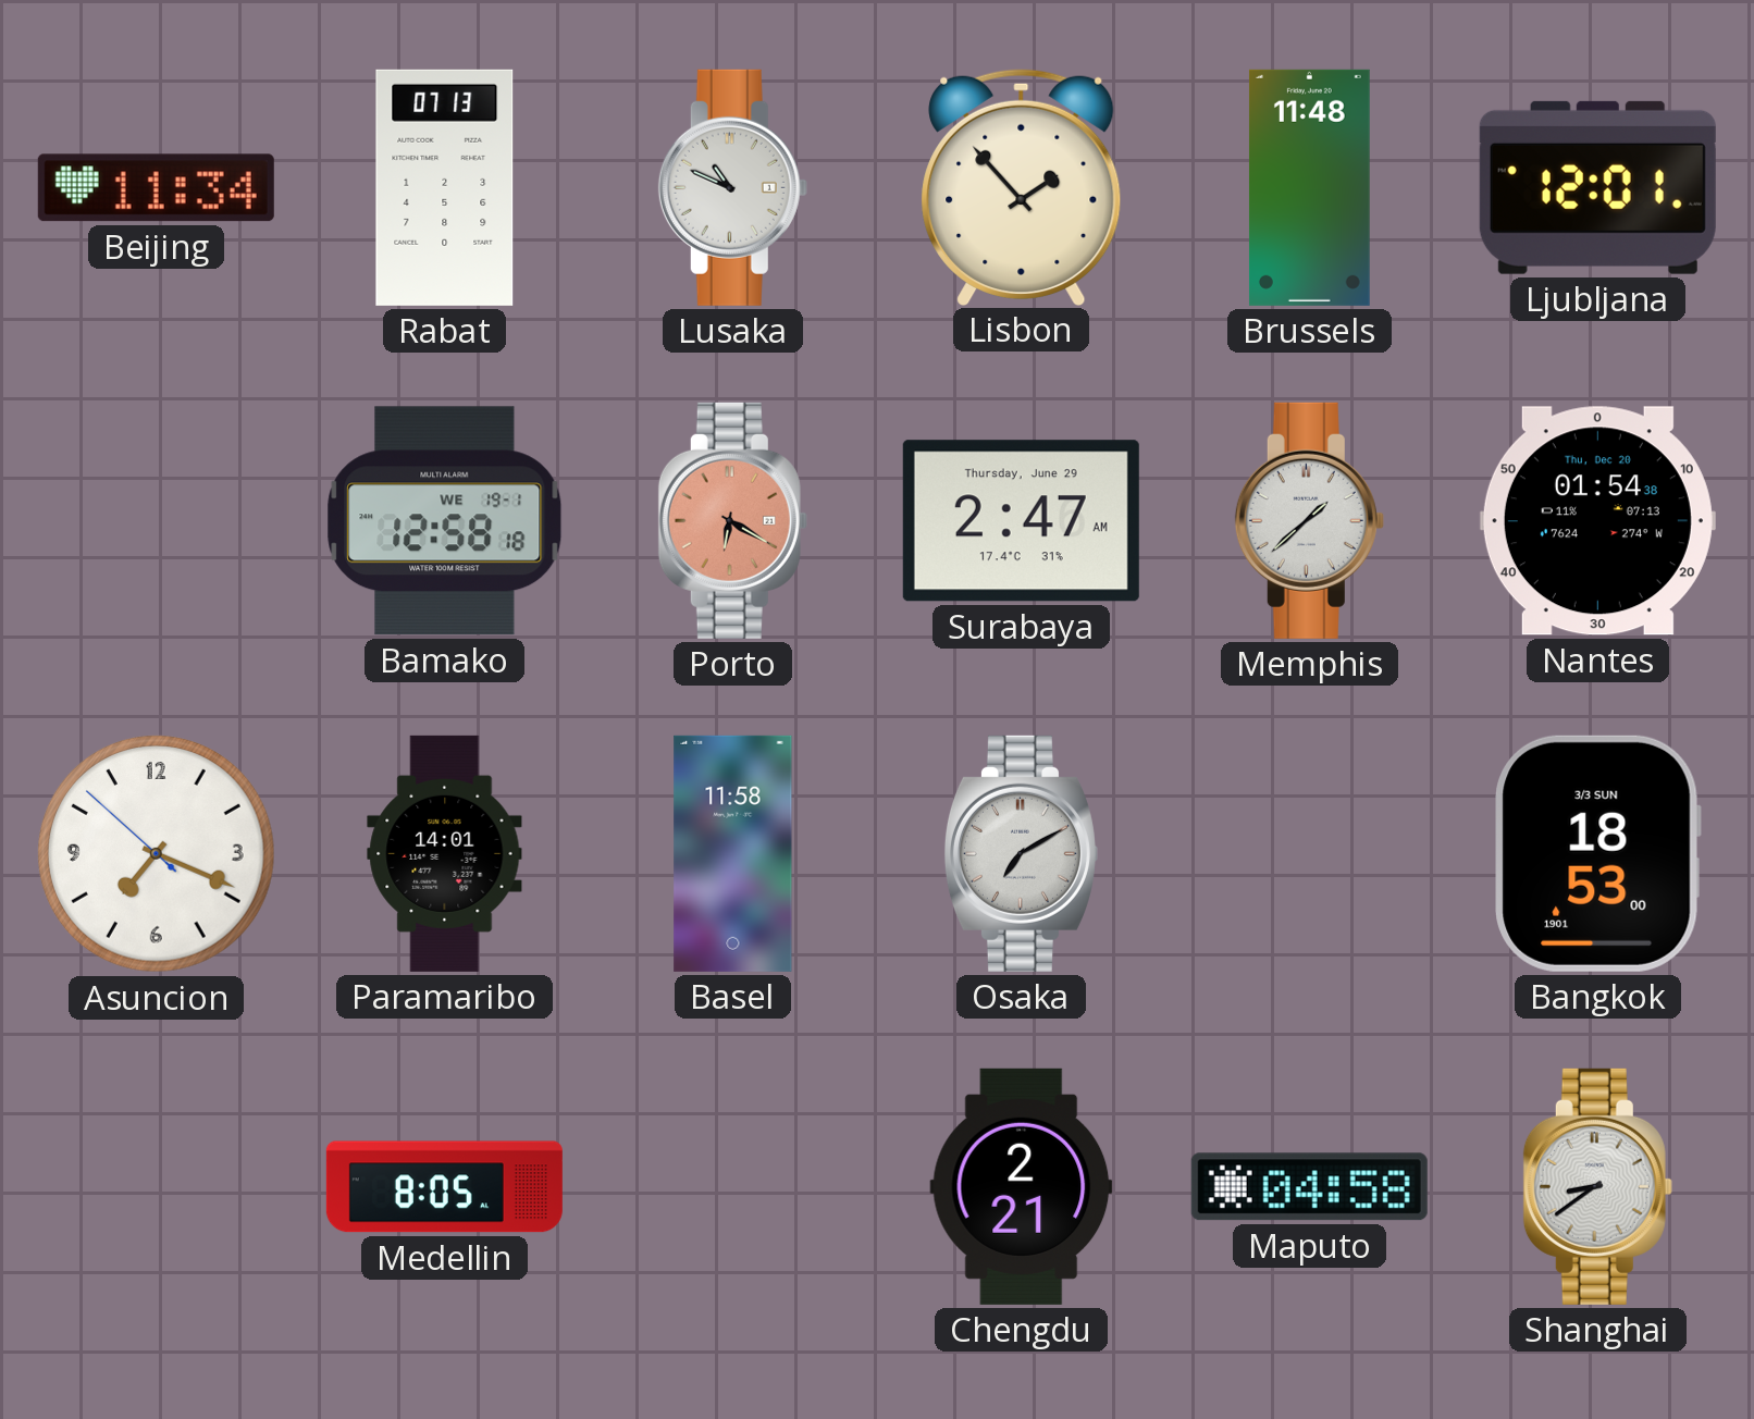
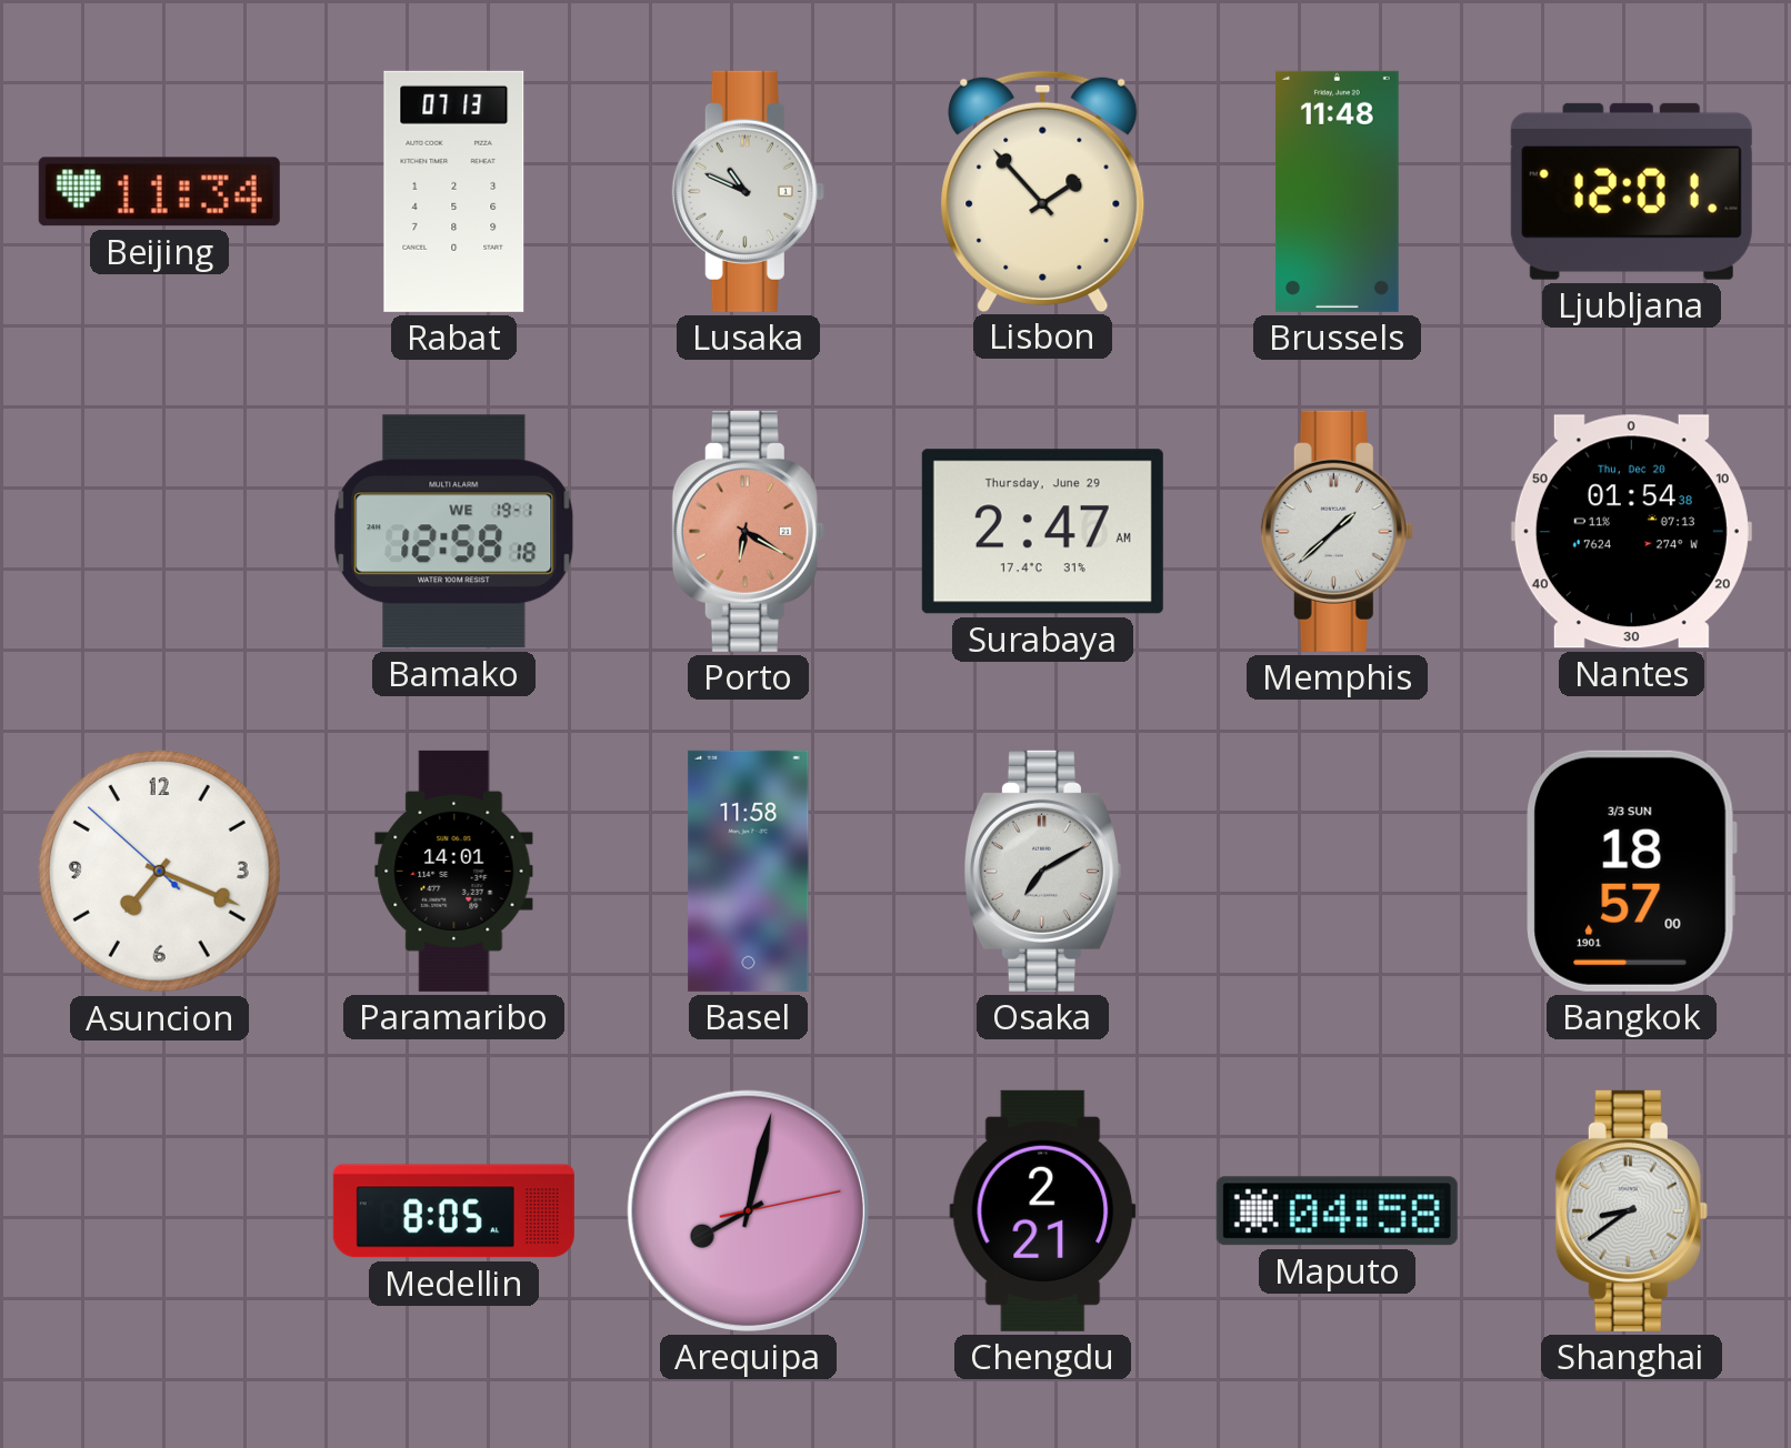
Bangkok: 18:53 -> 18:57 (1631, 871)
Arequipa: none -> 8:02 (748, 1210)
